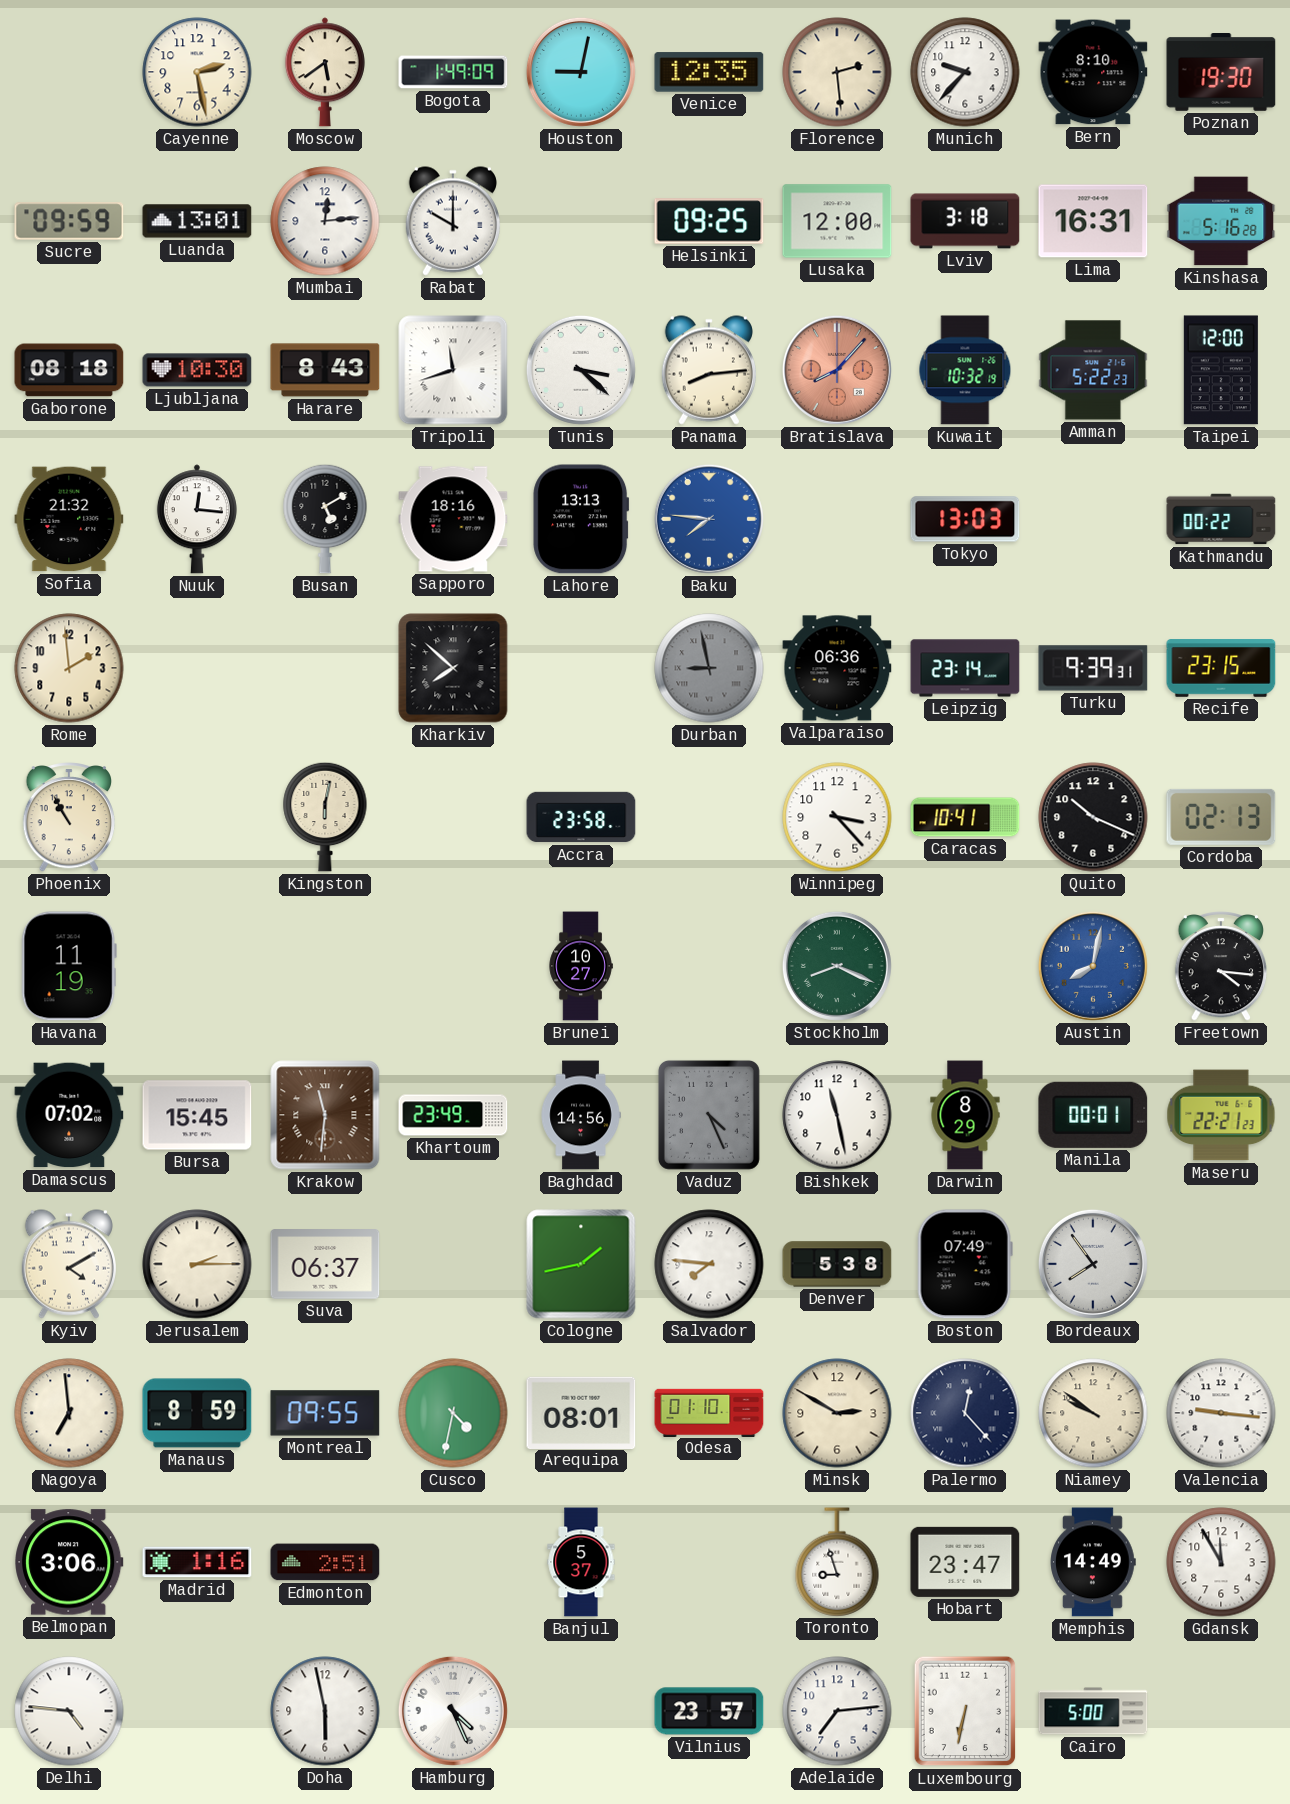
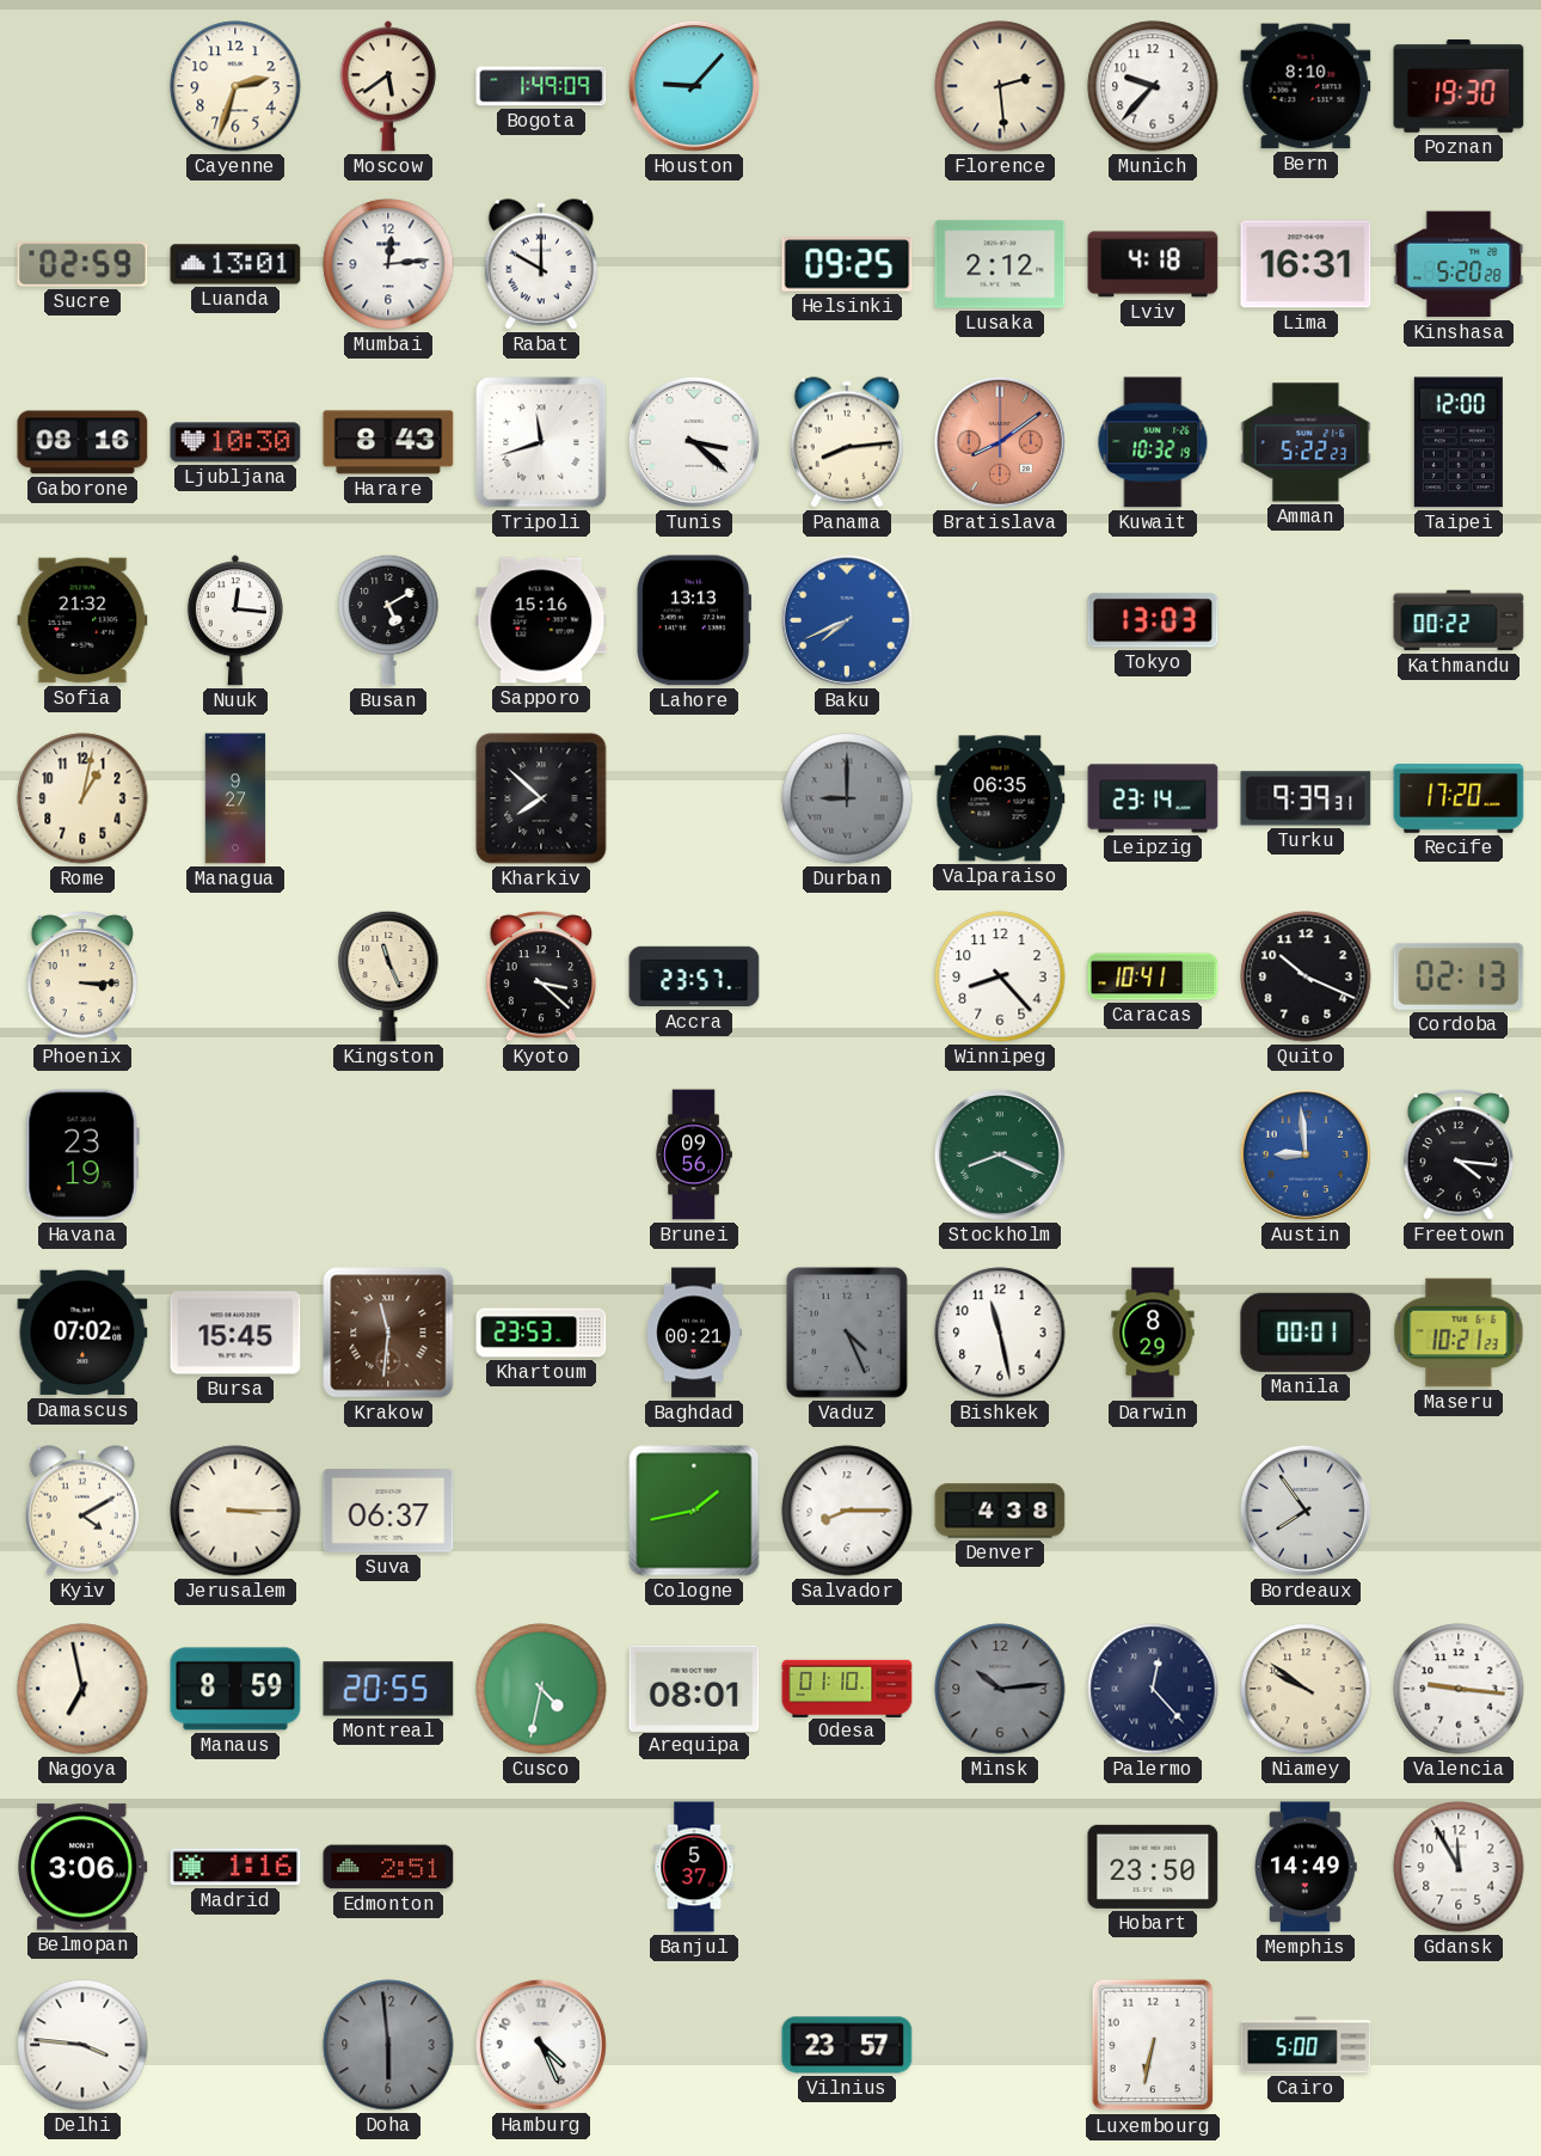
Cayenne: 2:28 -> 2:33 (235, 86)
Houston: 9:02 -> 9:07 (694, 86)
Venice: 12:35 -> none (709, 72)
Sucre: 09:59 -> 02:59 (82, 264)
Lusaka: 12:00 -> 2:12 (1000, 264)
Lviv: 3:18 -> 4:18 (1153, 264)
Kinshasa: 5:16 -> 5:20 (1459, 264)
Gaborone: 08:18 -> 08:16 (82, 442)
Bratislava: 8:07 -> 8:09 (1000, 442)
Sapporo: 18:16 -> 15:16 (541, 620)
Baku: 7:46 -> 7:41 (847, 620)
Rome: 1:59 -> 1:02 (82, 798)
Managua: none -> 9:27 (235, 798)
Durban: 8:58 -> 9:00 (847, 798)
Valparaiso: 06:36 -> 06:35 (1000, 798)
Recife: 23:15 -> 17:20 (1459, 798)
Phoenix: 10:55 -> 3:15 (82, 976)
Kingston: 6:02 -> 11:26 (388, 976)
Kyoto: none -> 3:22 (541, 976)
Accra: 23:58 -> 23:57 (694, 976)
Winnipeg: 3:23 -> 8:23 (1000, 976)
Havana: 11:19 -> 23:19 (82, 1154)
Brunei: 10:27 -> 09:56 (694, 1154)
Austin: 8:02 -> 8:59 (1306, 1154)
Khartoum: 23:49 -> 23:53 (541, 1333)
Baghdad: 14:56 -> 00:21 (694, 1333)
Maseru: 22:21 -> 10:21 (1459, 1333)
Jerusalem: 2:15 -> 3:15 (235, 1511)
Salvador: 7:46 -> 8:15 (847, 1511)
Denver: 5:38 -> 4:38 (1000, 1511)
Boston: 07:49 -> none (965, 1264)
Nagoya: 6:59 -> 6:58 (82, 1689)
Montreal: 09:55 -> 20:55 (388, 1689)
Minsk: 2:50 -> 10:14 (1000, 1689)
Minsk dial: cream -> grey (1000, 1689)
Toronto: 8:57 -> none (837, 1562)
Hobart: 23:47 -> 23:50 (1153, 1867)
Delhi: 4:46 -> 3:46 (82, 2045)
Doha: 5:58 -> 5:59 (388, 2045)
Doha dial: white -> grey (388, 2045)
Adelaide: 7:14 -> none (837, 1711)
